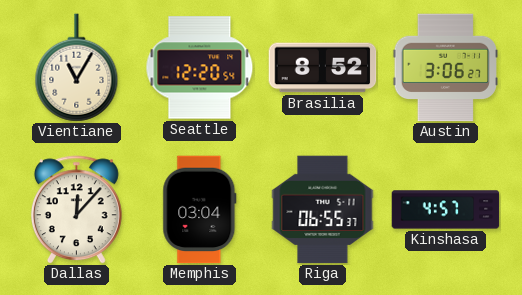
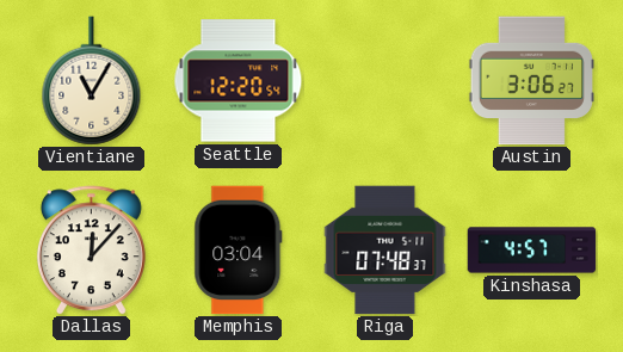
Brasilia: 8:52 -> none (323, 68)
Riga: 06:55 -> 07:48 (385, 251)
